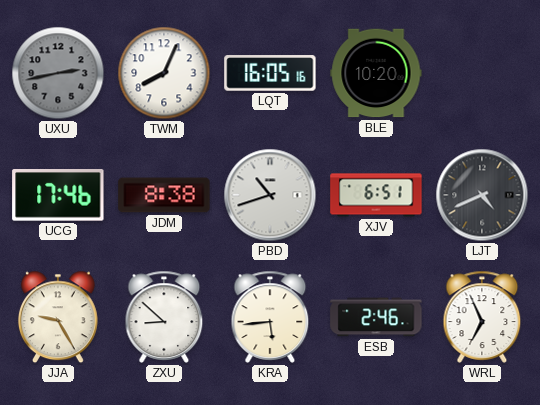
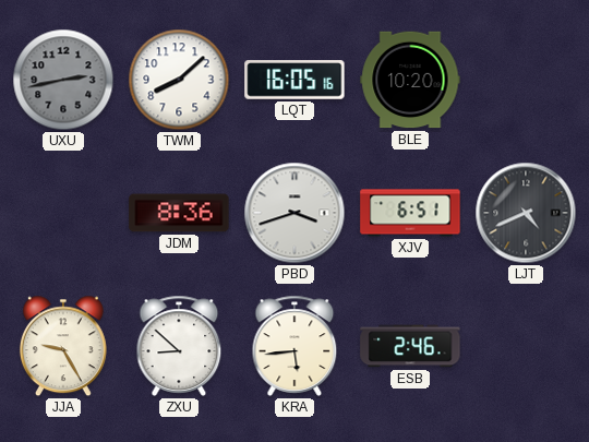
TWM: 8:04 -> 8:08 (179, 80)
UCG: 17:46 -> none (58, 196)
JDM: 8:38 -> 8:36 (179, 213)
PBD: 10:42 -> 3:42 (294, 213)
WRL: 6:56 -> none (482, 317)
